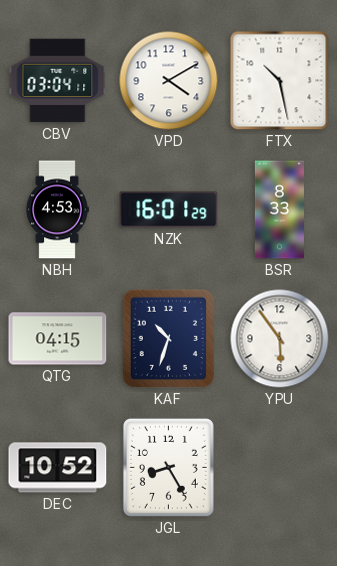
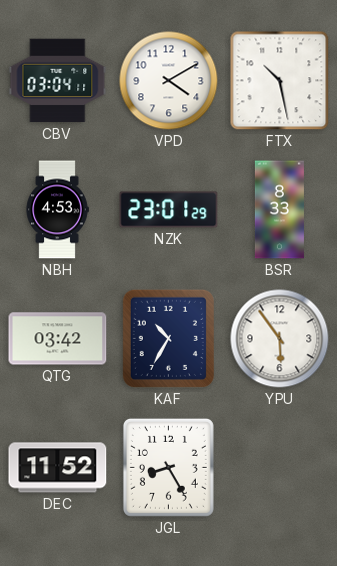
NZK: 16:01 -> 23:01 (169, 210)
QTG: 04:15 -> 03:42 (58, 339)
KAF: 10:33 -> 10:35 (168, 338)
DEC: 10:52 -> 11:52 (58, 468)
